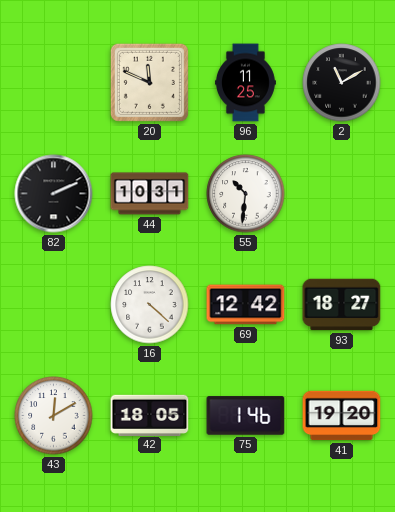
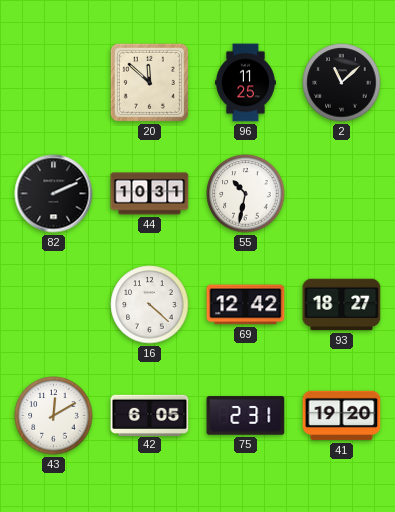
20: 11:49 -> 11:52 (149, 82)
2: 11:10 -> 11:08 (342, 83)
55: 10:31 -> 10:32 (246, 194)
42: 18:05 -> 6:05 (150, 415)
75: 1:46 -> 2:31 (246, 416)
